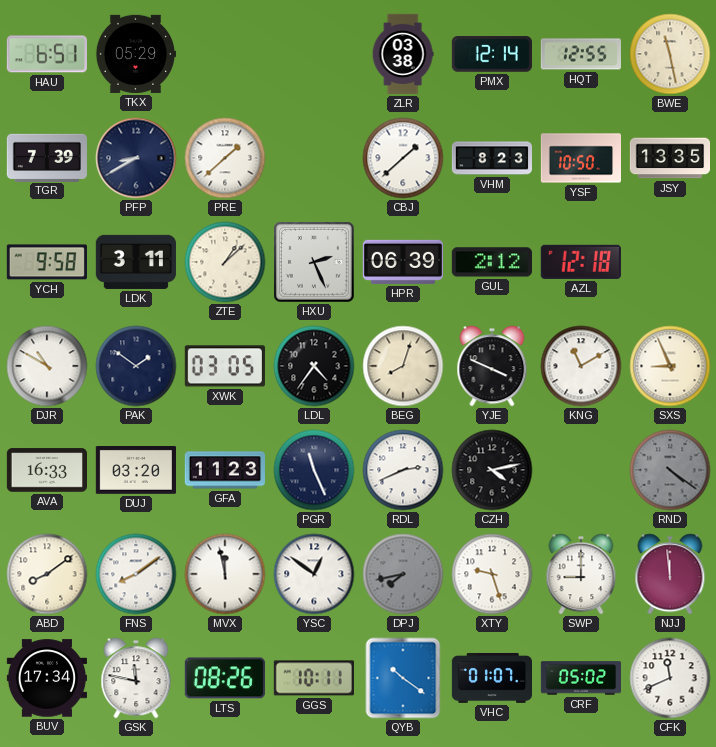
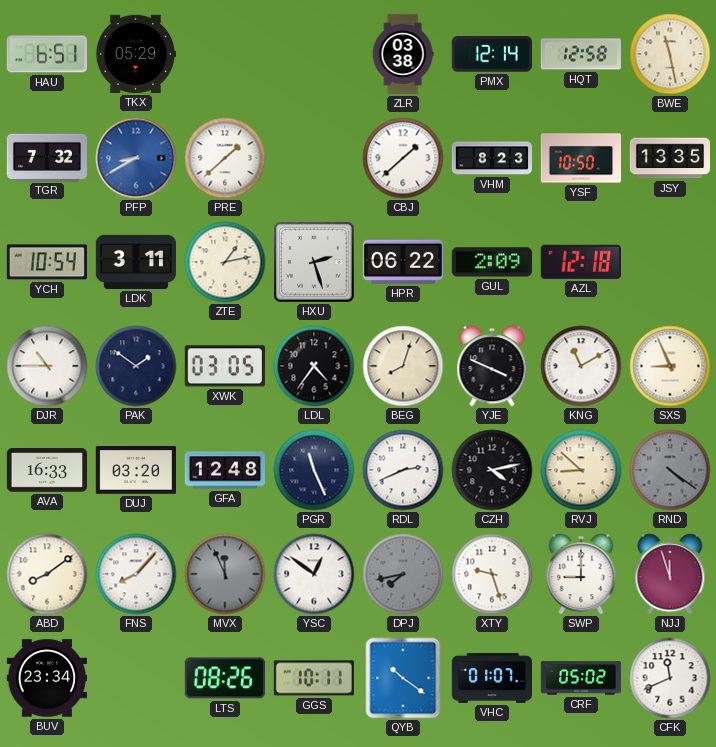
HQT: 12:55 -> 12:58 (581, 54)
TGR: 7:39 -> 7:32 (46, 157)
PFP dial: navy -> blue (136, 158)
YCH: 9:58 -> 10:54 (46, 262)
ZTE: 1:08 -> 1:13 (225, 262)
HXU: 2:26 -> 2:27 (315, 263)
HPR: 06:39 -> 06:22 (402, 262)
GUL: 2:12 -> 2:09 (492, 262)
DJR: 10:50 -> 10:45 (47, 366)
GFA: 11:23 -> 12:48 (224, 470)
RVJ: none -> 8:52 (581, 470)
FNS: 8:09 -> 8:07 (136, 574)
MVX: 11:58 -> 11:56 (225, 574)
MVX dial: white -> grey (225, 574)
NJJ: 11:59 -> 11:57 (670, 574)
BUV: 17:34 -> 23:34 (46, 678)
GSK: 11:47 -> none (136, 678)
